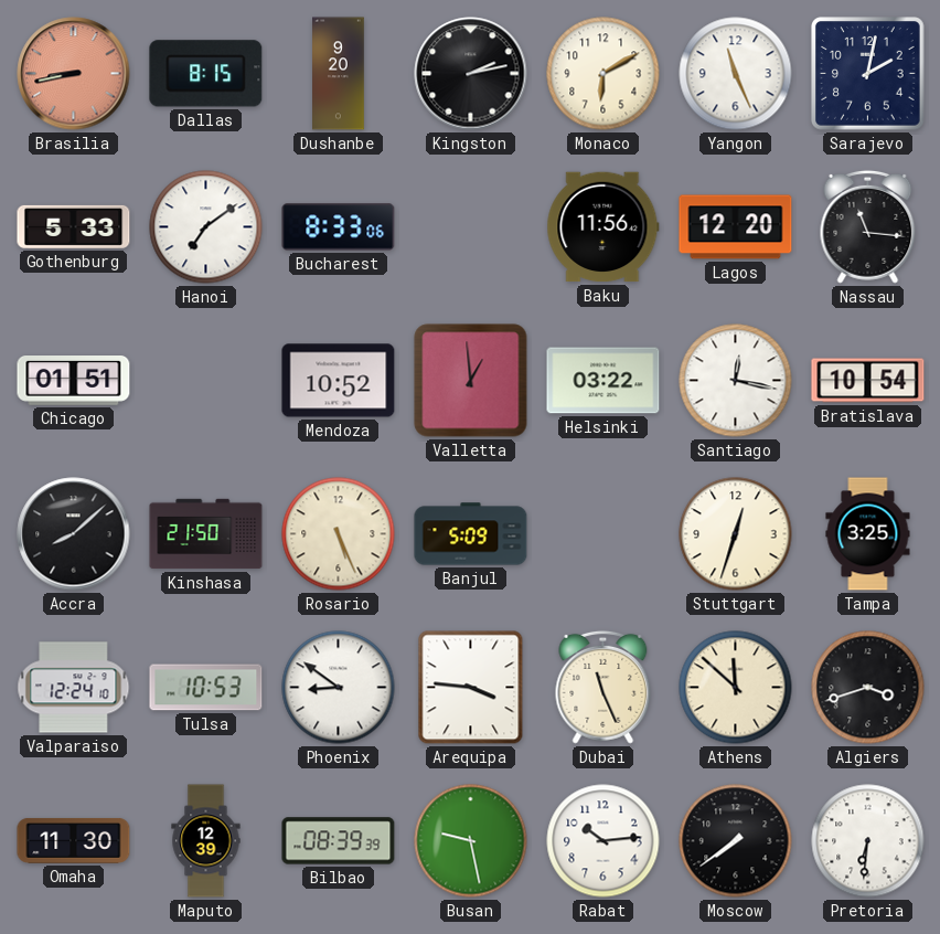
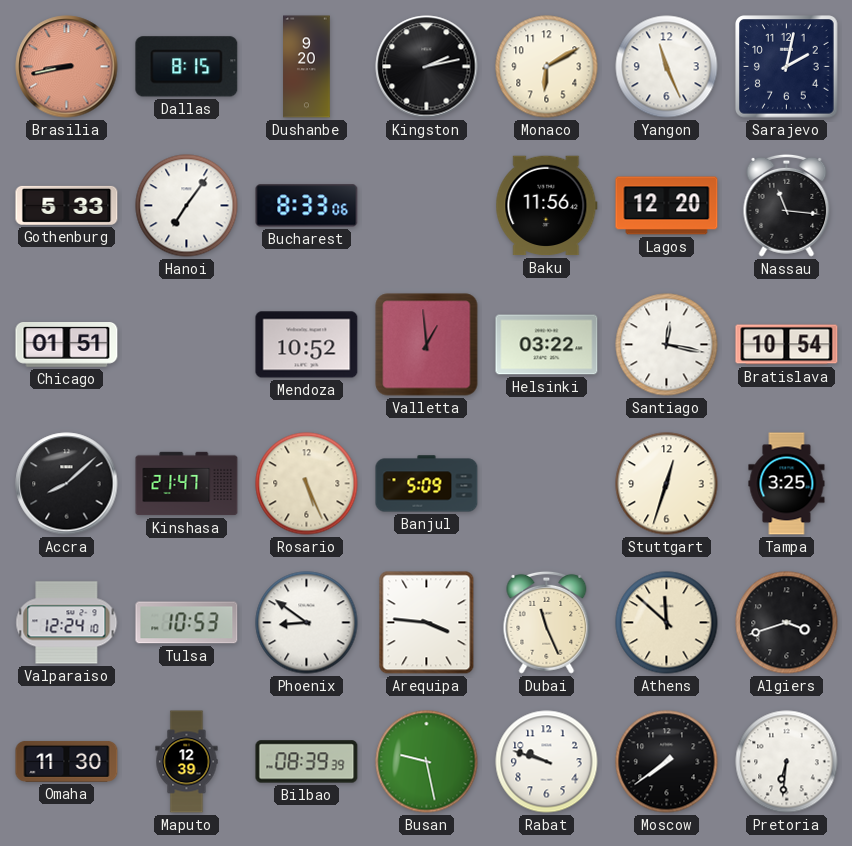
Hanoi: 7:09 -> 7:06 (187, 206)
Kinshasa: 21:50 -> 21:47 (187, 484)
Rabat: 10:14 -> 9:48 (547, 762)
